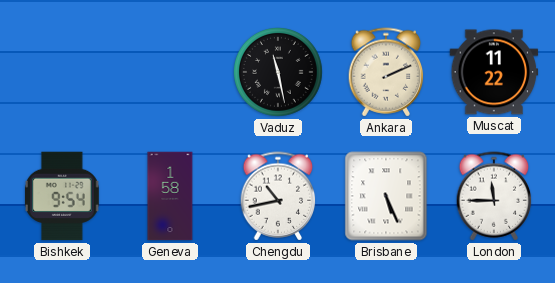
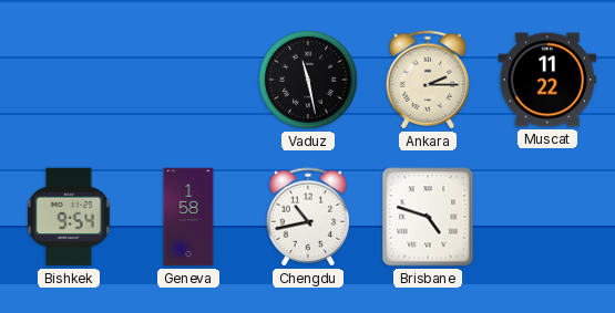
Ankara: 2:11 -> 2:15 (428, 80)
Brisbane: 5:26 -> 4:48 (428, 217)
London: 11:45 -> none (494, 196)
